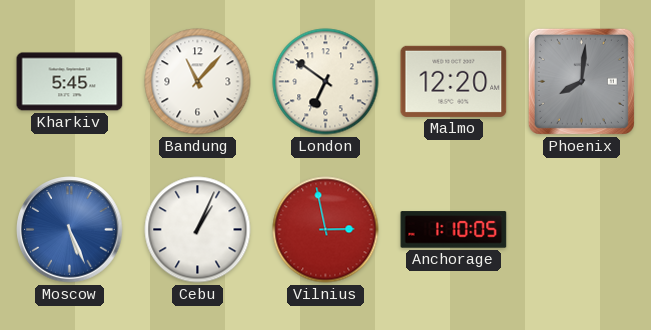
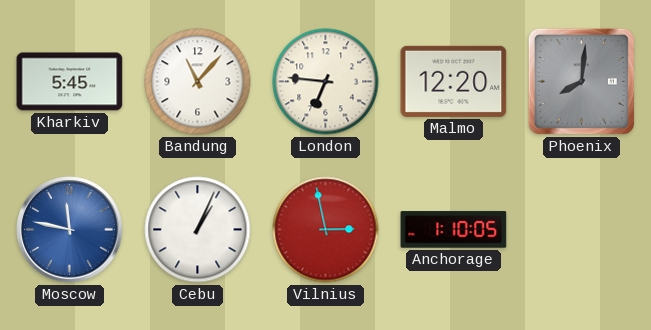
London: 6:51 -> 6:46 (326, 82)
Moscow: 5:26 -> 11:47 (70, 230)
